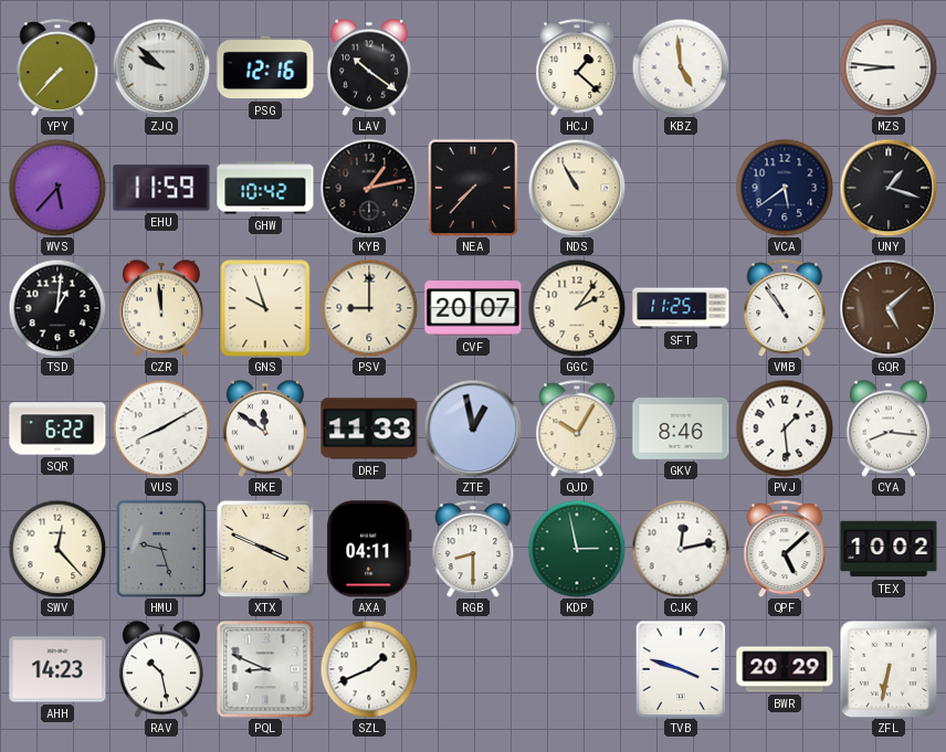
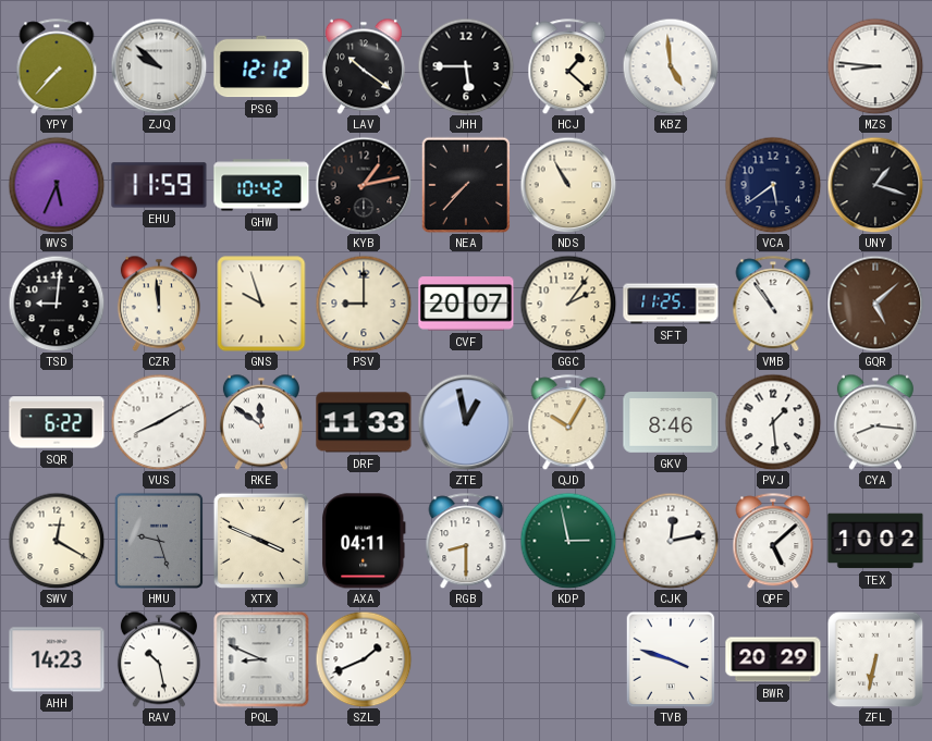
PSG: 12:16 -> 12:12 (261, 66)
JHH: none -> 5:45 (466, 66)
WVS: 5:37 -> 5:34 (57, 185)
TSD: 1:01 -> 9:01 (57, 304)
SWV: 12:23 -> 12:20 (57, 541)
